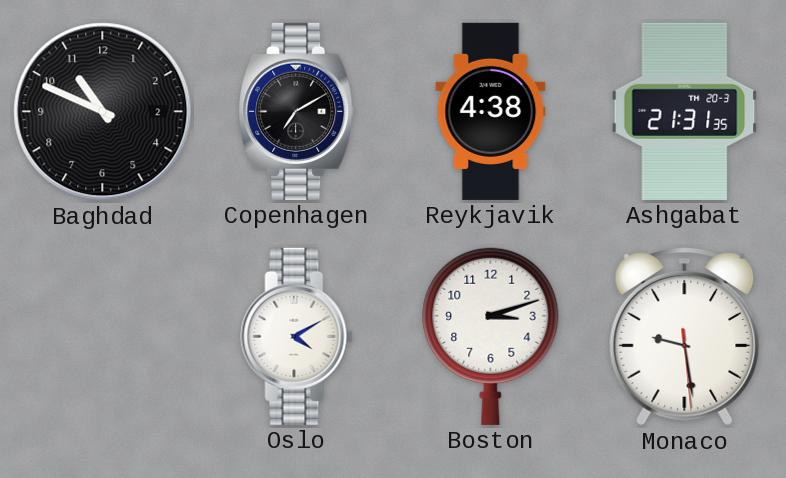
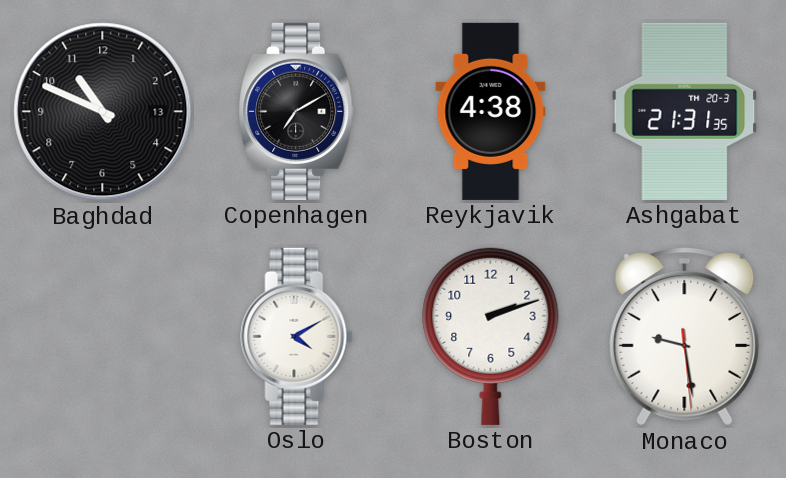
Baghdad date: 2 -> 13 (103, 112)
Boston: 3:12 -> 2:12 (491, 336)
